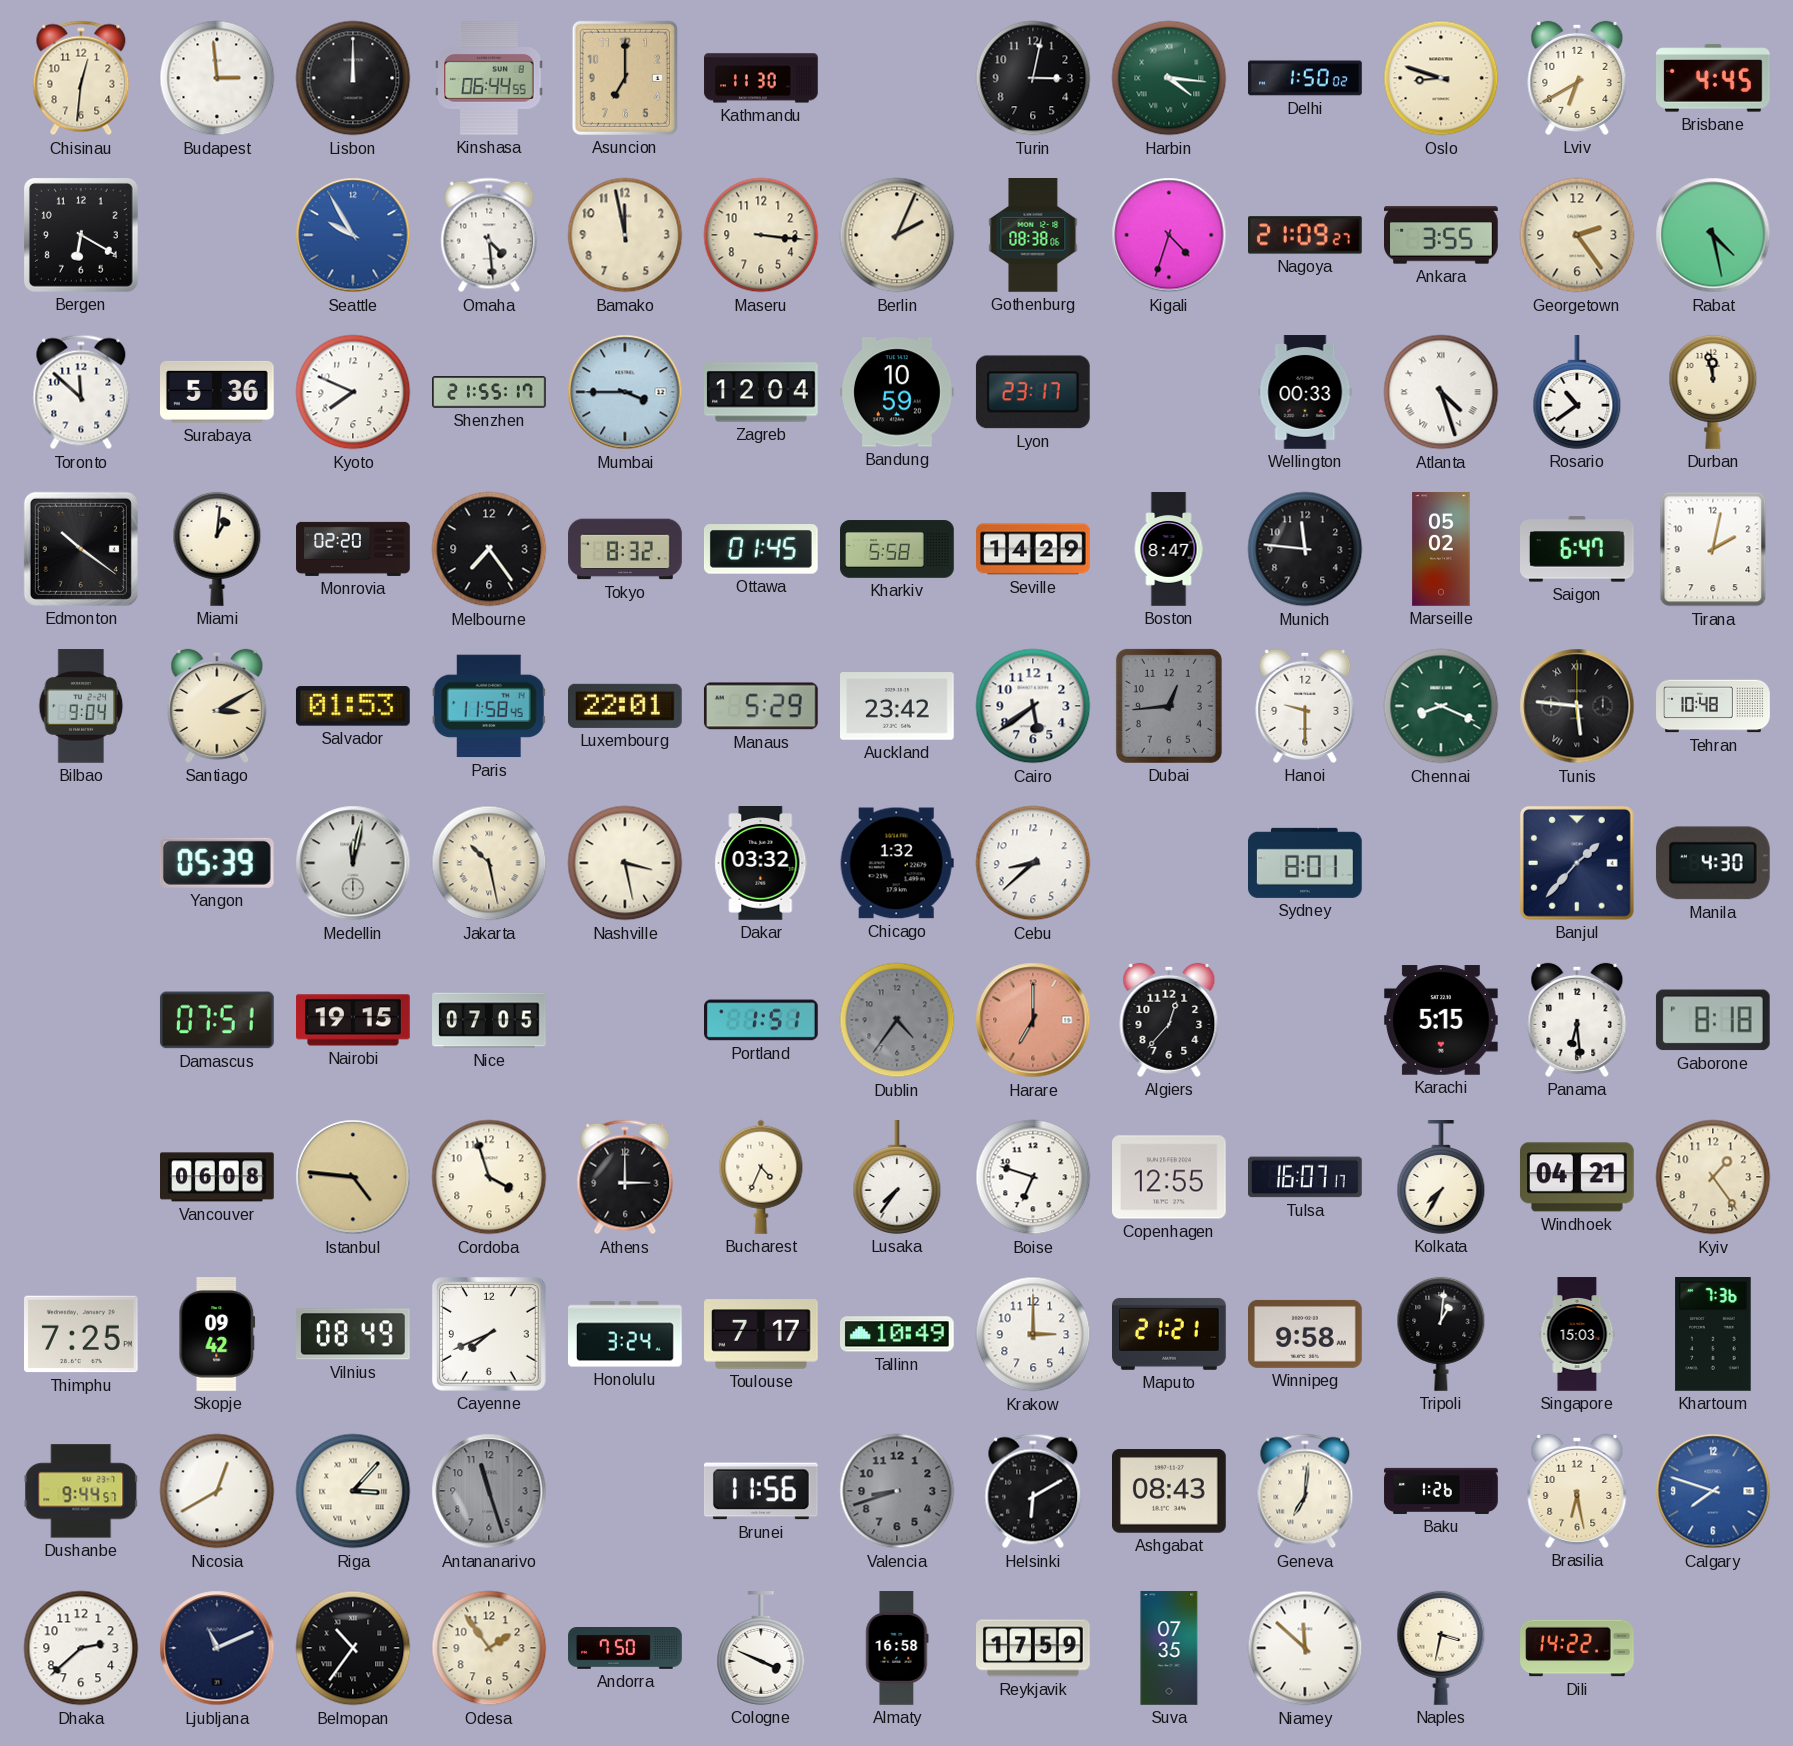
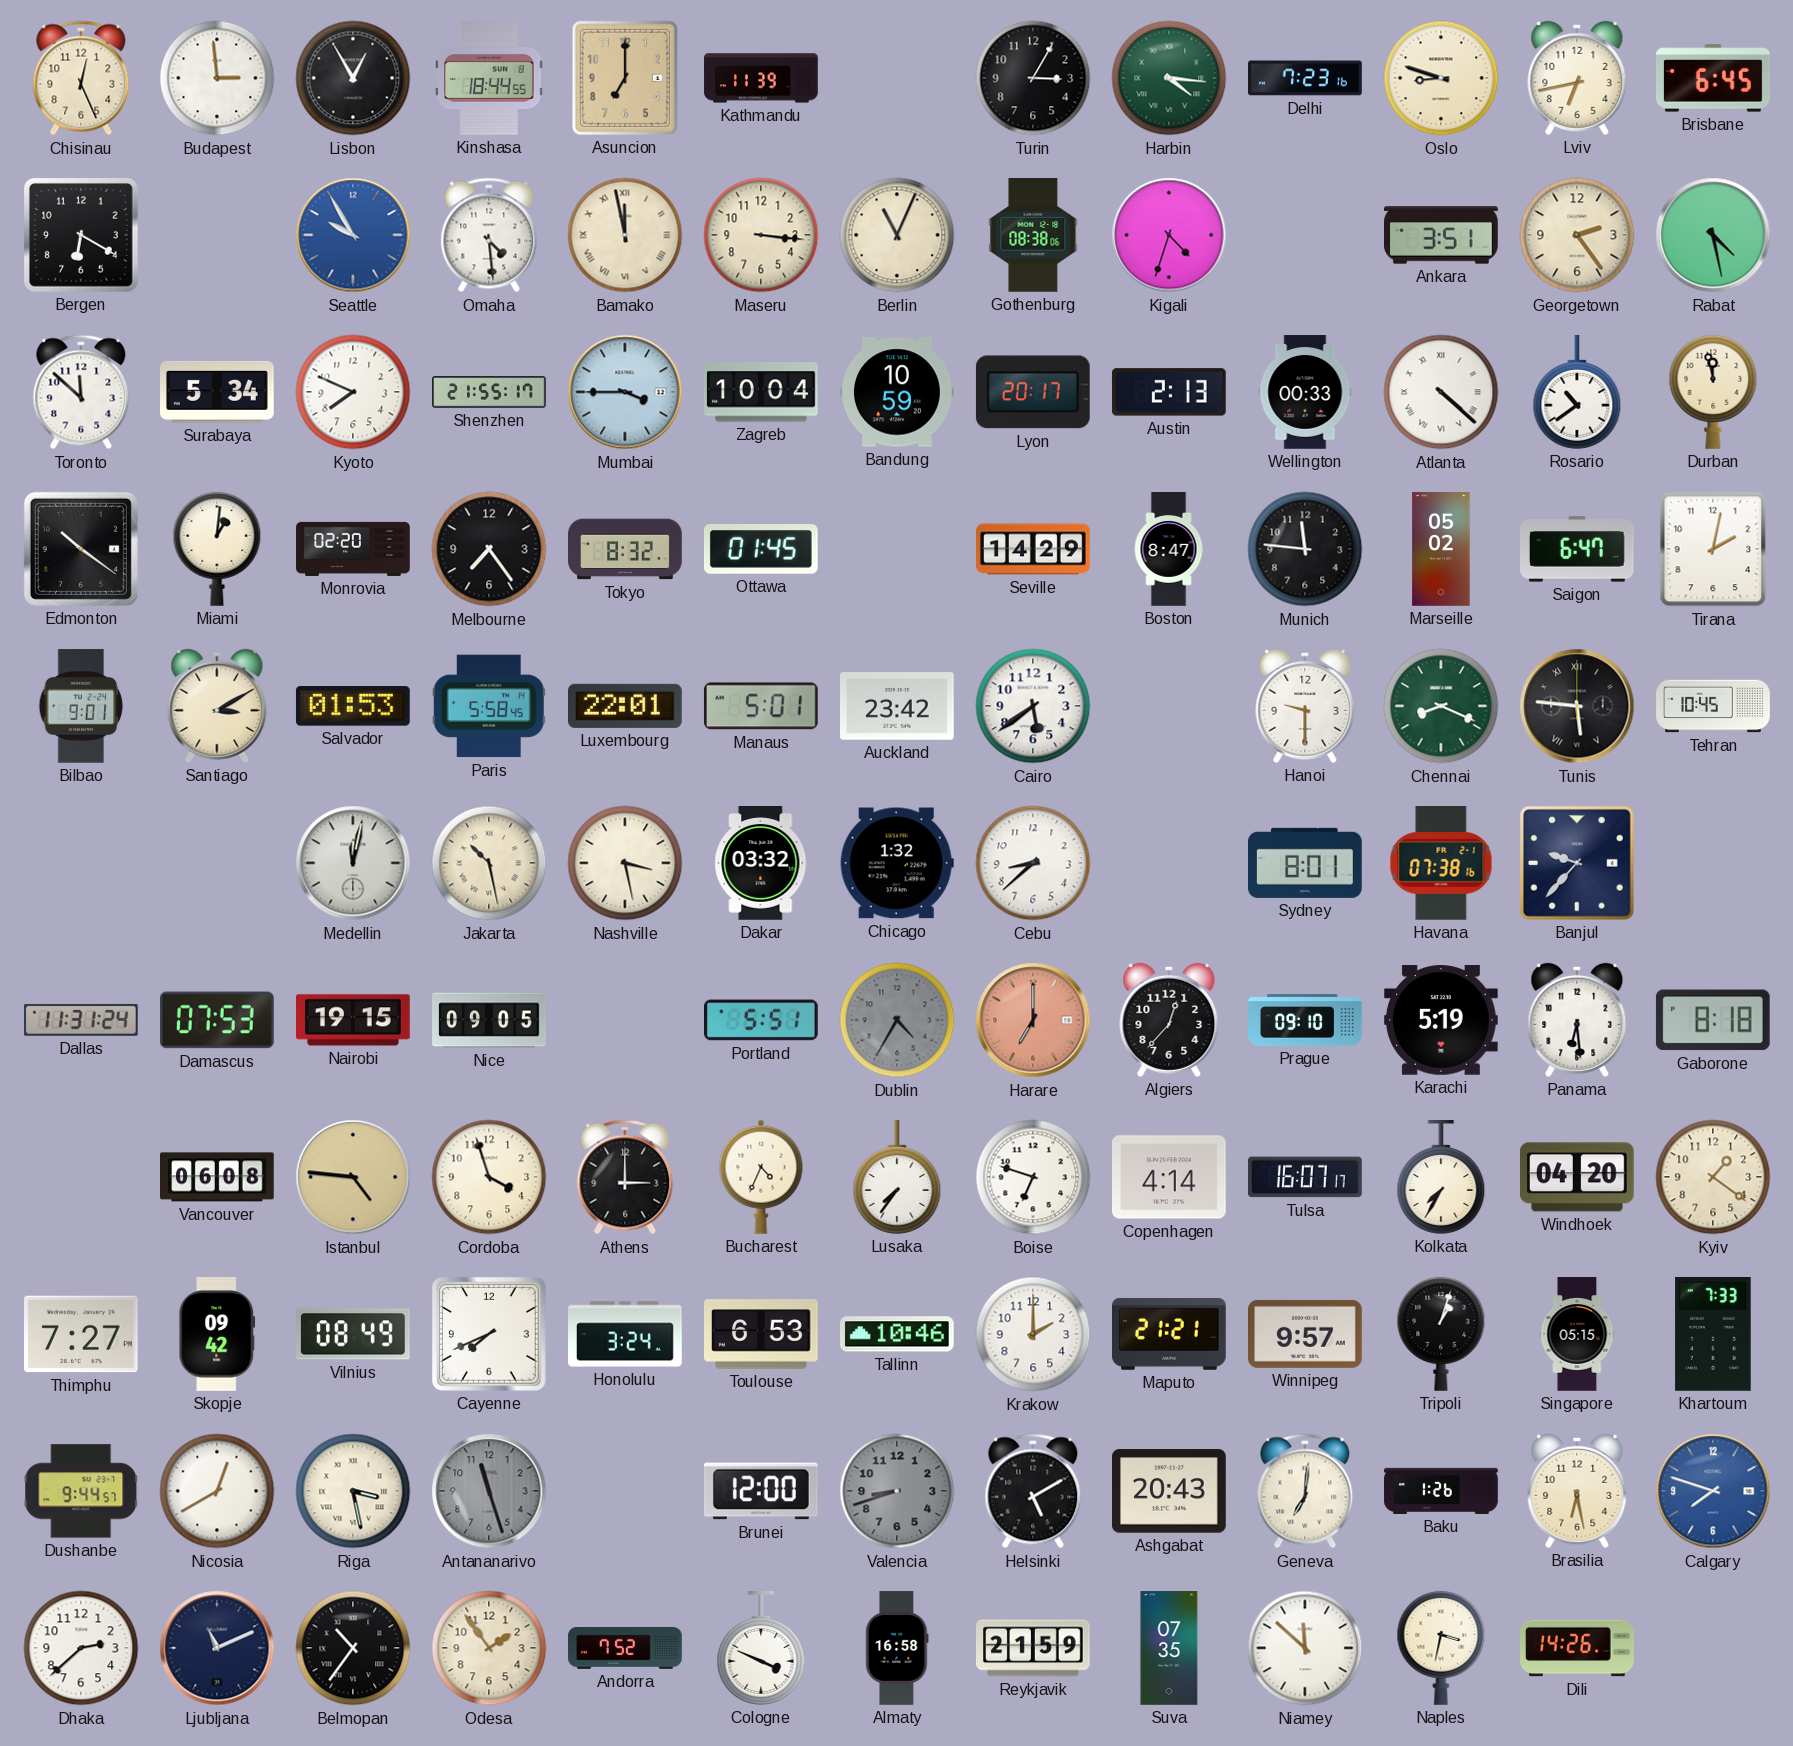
Chisinau: 12:31 -> 12:26 (81, 78)
Lisbon: 12:00 -> 12:55 (353, 78)
Kinshasa: 06:44 -> 18:44 (489, 79)
Kathmandu: 11:30 -> 11:39 (761, 78)
Turin: 3:02 -> 3:05 (1033, 78)
Delhi: 1:50 -> 7:23 (1305, 78)
Lviv: 6:40 -> 6:43 (1577, 78)
Brisbane: 4:45 -> 6:45 (1714, 78)
Bamako numerals: Arabic -> Roman (625, 235)
Berlin: 2:04 -> 11:04 (897, 235)
Nagoya: 21:09 -> none (1306, 235)
Ankara: 3:55 -> 3:51 (1441, 235)
Surabaya: 5:36 -> 5:34 (218, 392)
Zagreb: 12:04 -> 10:04 (761, 392)
Lyon: 23:17 -> 20:17 (1033, 392)
Austin: none -> 2:13 (1169, 392)
Atlanta: 4:27 -> 4:22 (1441, 392)
Kharkiv: 5:58 -> none (897, 549)
Bilbao: 9:04 -> 9:01 (81, 706)
Paris: 11:58 -> 5:58 (489, 706)
Manaus: 5:29 -> 5:01 (761, 706)
Dubai: 12:44 -> none (1169, 706)
Tehran: 10:48 -> 10:45 (1713, 706)
Yangon: 05:39 -> none (217, 863)
Havana: none -> 07:38 (1441, 864)
Banjul: 1:37 -> 9:37 (1577, 863)
Manila: 4:30 -> none (1713, 863)
Dallas: none -> 11:31 (82, 1020)
Damascus: 07:51 -> 07:53 (217, 1020)
Nice: 07:05 -> 09:05 (489, 1020)
Portland: 1:51 -> 5:51 (762, 1020)
Dublin: 4:36 -> 4:35 (897, 1020)
Prague: none -> 09:10 (1305, 1020)
Karachi: 5:15 -> 5:19 (1442, 1020)
Copenhagen: 12:55 -> 4:14 (1170, 1177)
Windhoek: 04:21 -> 04:20 (1577, 1177)
Kyiv: 1:24 -> 1:21 (1713, 1177)
Thimphu: 7:25 -> 7:27 (82, 1334)
Toulouse: 7:17 -> 6:53 (762, 1334)
Tallinn: 10:49 -> 10:46 (898, 1334)
Krakow: 3:00 -> 2:00 (1033, 1334)
Winnipeg: 9:58 -> 9:57 (1306, 1334)
Tripoli: 1:01 -> 1:03 (1441, 1334)
Singapore: 15:03 -> 05:15 (1577, 1334)
Khartoum: 7:36 -> 7:33 (1713, 1335)
Riga: 3:07 -> 3:28 (353, 1491)
Brunei: 11:56 -> 12:00 (762, 1491)
Helsinki: 6:10 -> 5:10 (1033, 1491)
Ashgabat: 08:43 -> 20:43 (1170, 1491)
Andorra: 7:50 -> 7:52 (625, 1648)
Reykjavik: 17:59 -> 21:59 (1034, 1648)
Dili: 14:22 -> 14:26 (1577, 1648)
